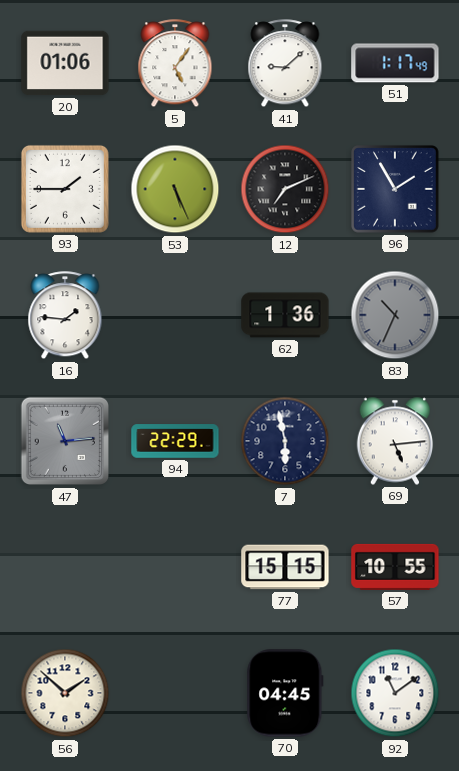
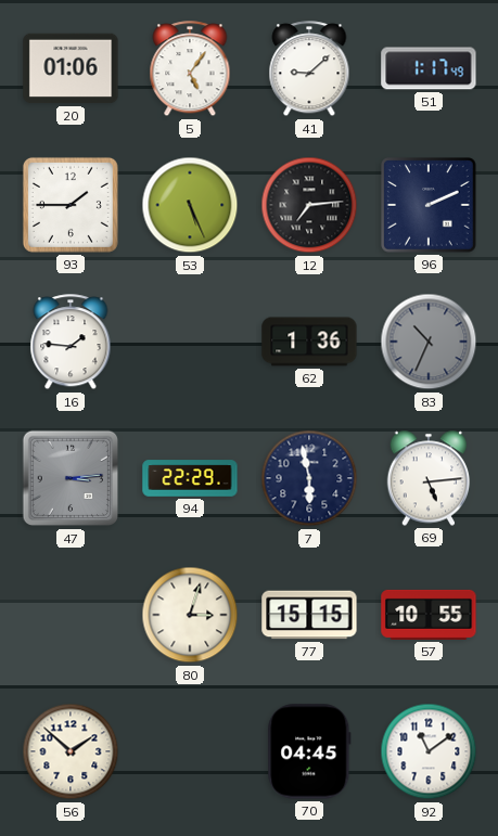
12: 7:11 -> 7:14 (309, 205)
96: 1:55 -> 2:11 (429, 205)
47: 11:14 -> 3:14 (71, 478)
80: none -> 3:03 (190, 615)
